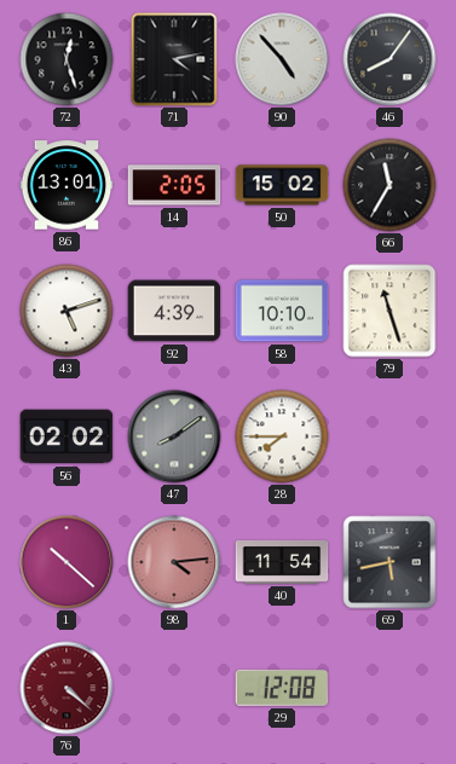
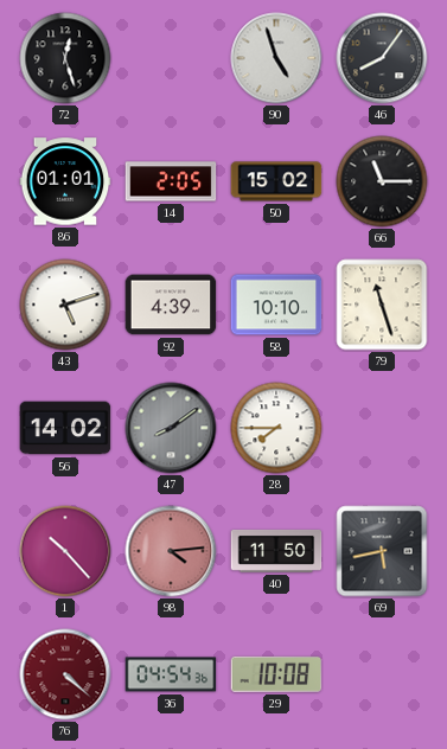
71: 4:13 -> none (174, 59)
90: 4:53 -> 4:57 (276, 58)
86: 13:01 -> 01:01 (65, 181)
66: 11:35 -> 11:15 (382, 181)
56: 02:02 -> 14:02 (65, 428)
1: 10:22 -> 10:23 (65, 551)
40: 11:54 -> 11:50 (276, 551)
36: none -> 04:54 (171, 674)
29: 12:08 -> 10:08 (276, 674)
